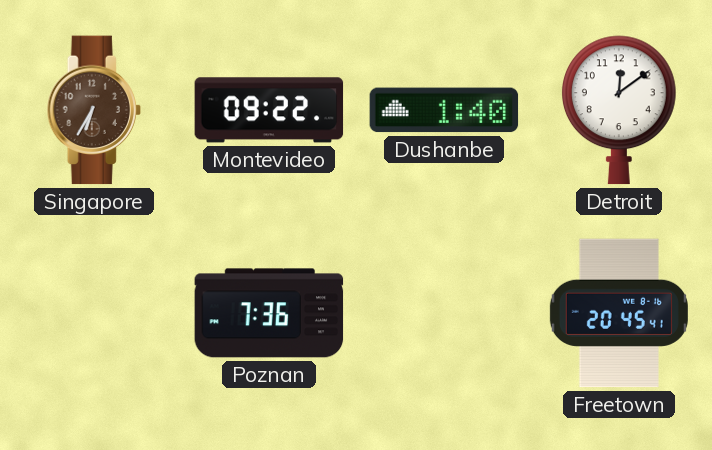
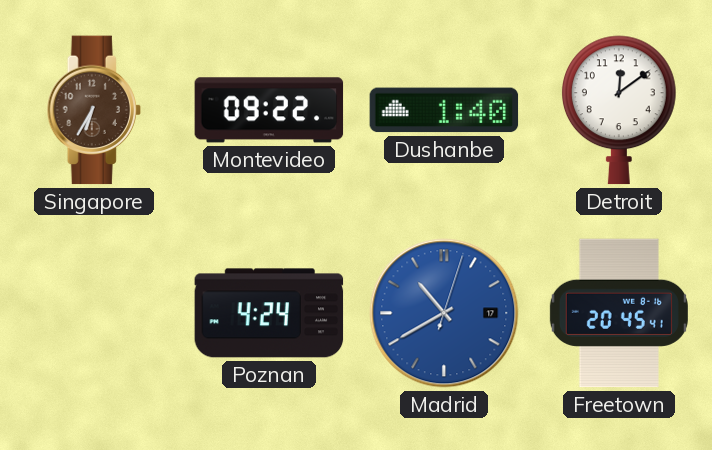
Poznan: 7:36 -> 4:24 (269, 313)
Madrid: none -> 10:40 (444, 313)
